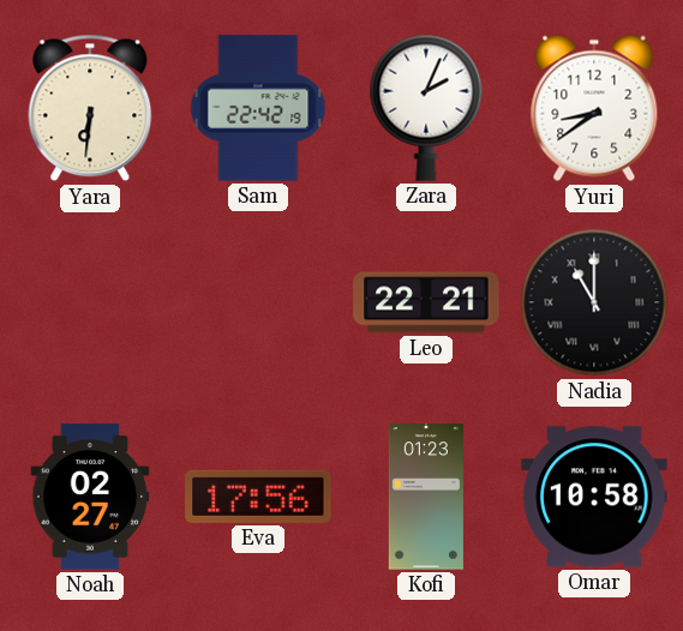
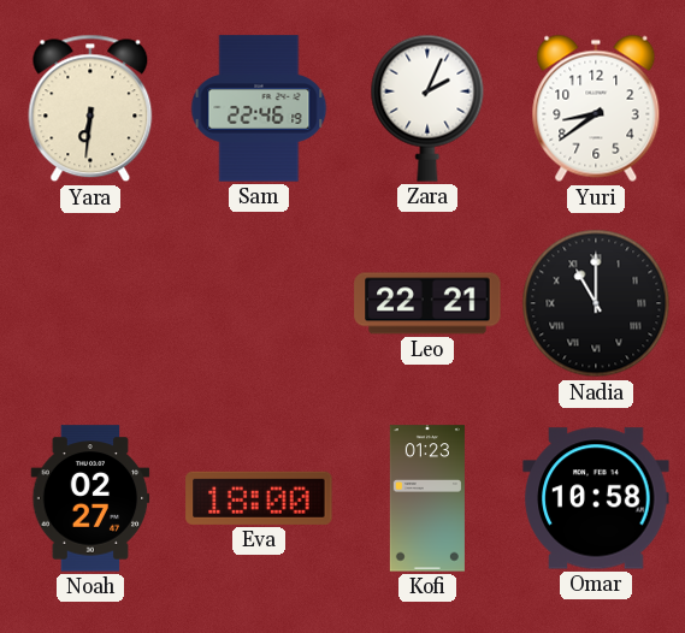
Sam: 22:42 -> 22:46 (259, 108)
Eva: 17:56 -> 18:00 (259, 498)
